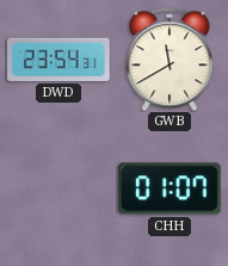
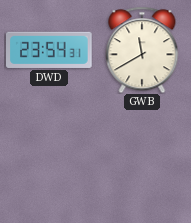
CHH: 01:07 -> none (171, 188)
